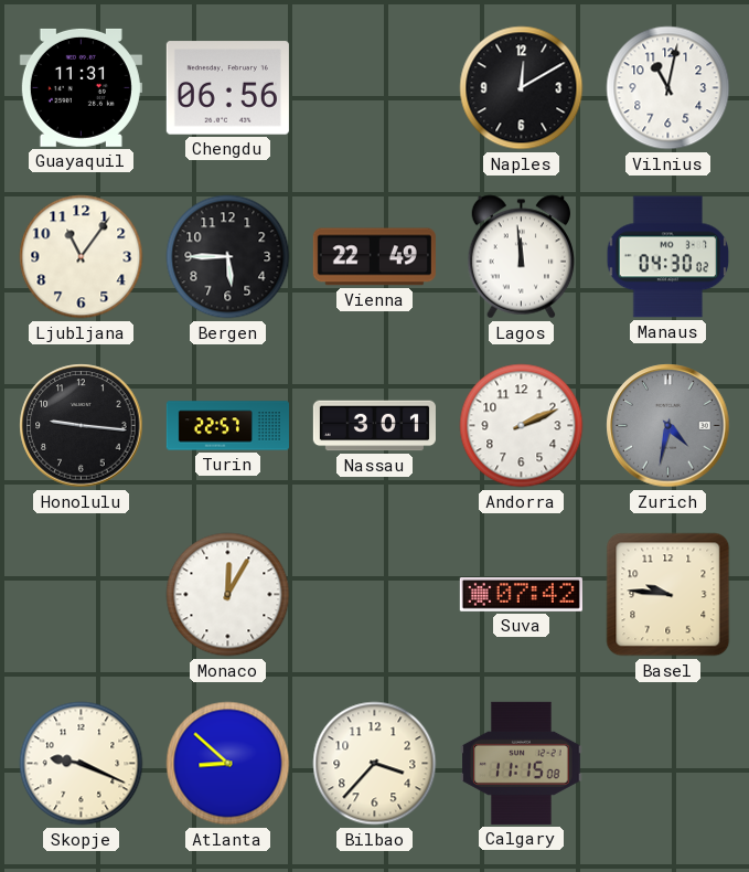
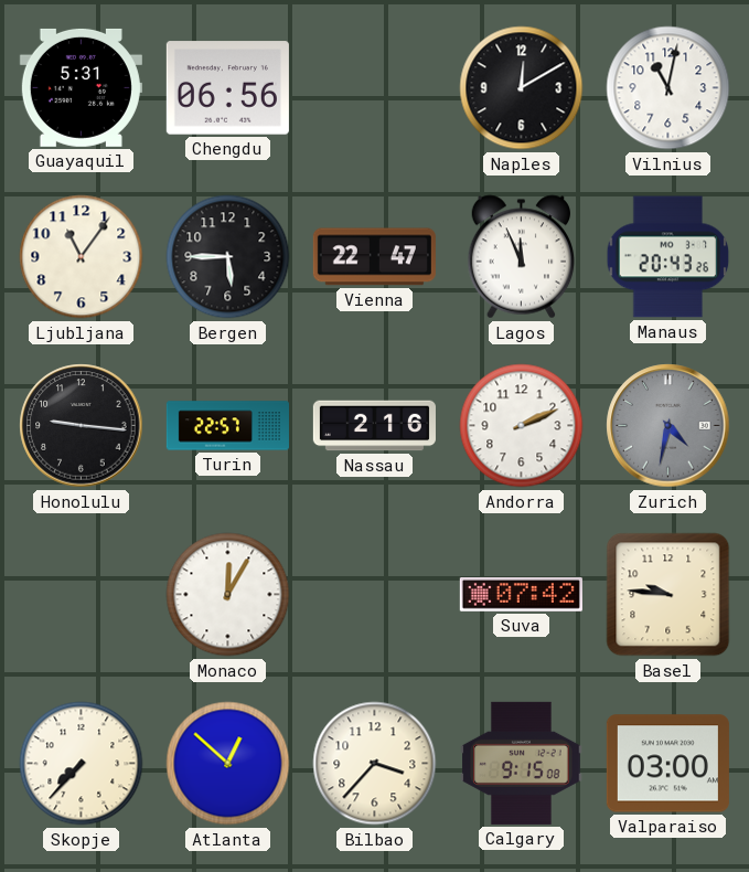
Guayaquil: 11:31 -> 5:31 (81, 87)
Vienna: 22:49 -> 22:47 (374, 257)
Lagos: 11:59 -> 11:56 (522, 257)
Manaus: 04:30 -> 20:43 (668, 257)
Nassau: 3:01 -> 2:16 (374, 426)
Skopje: 9:19 -> 7:37 (82, 764)
Atlanta: 8:52 -> 12:52 (228, 764)
Calgary: 11:15 -> 9:15 (522, 763)
Valparaiso: none -> 03:00 (667, 764)
